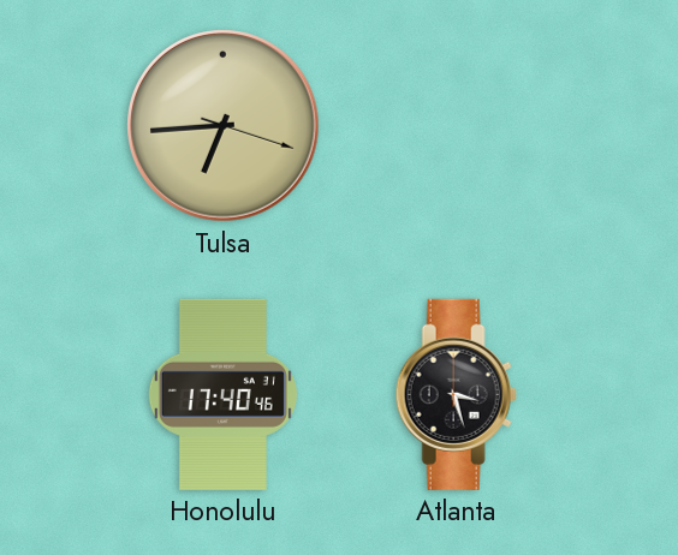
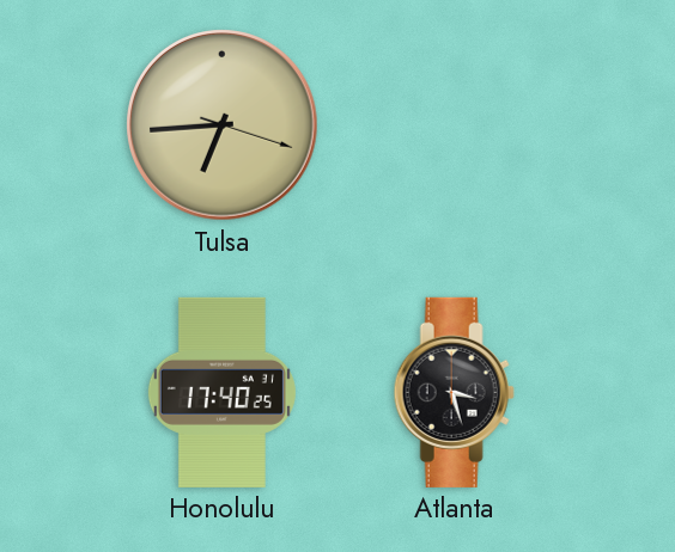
Honolulu: 17:40:46 -> 17:40:25 (221, 392)
